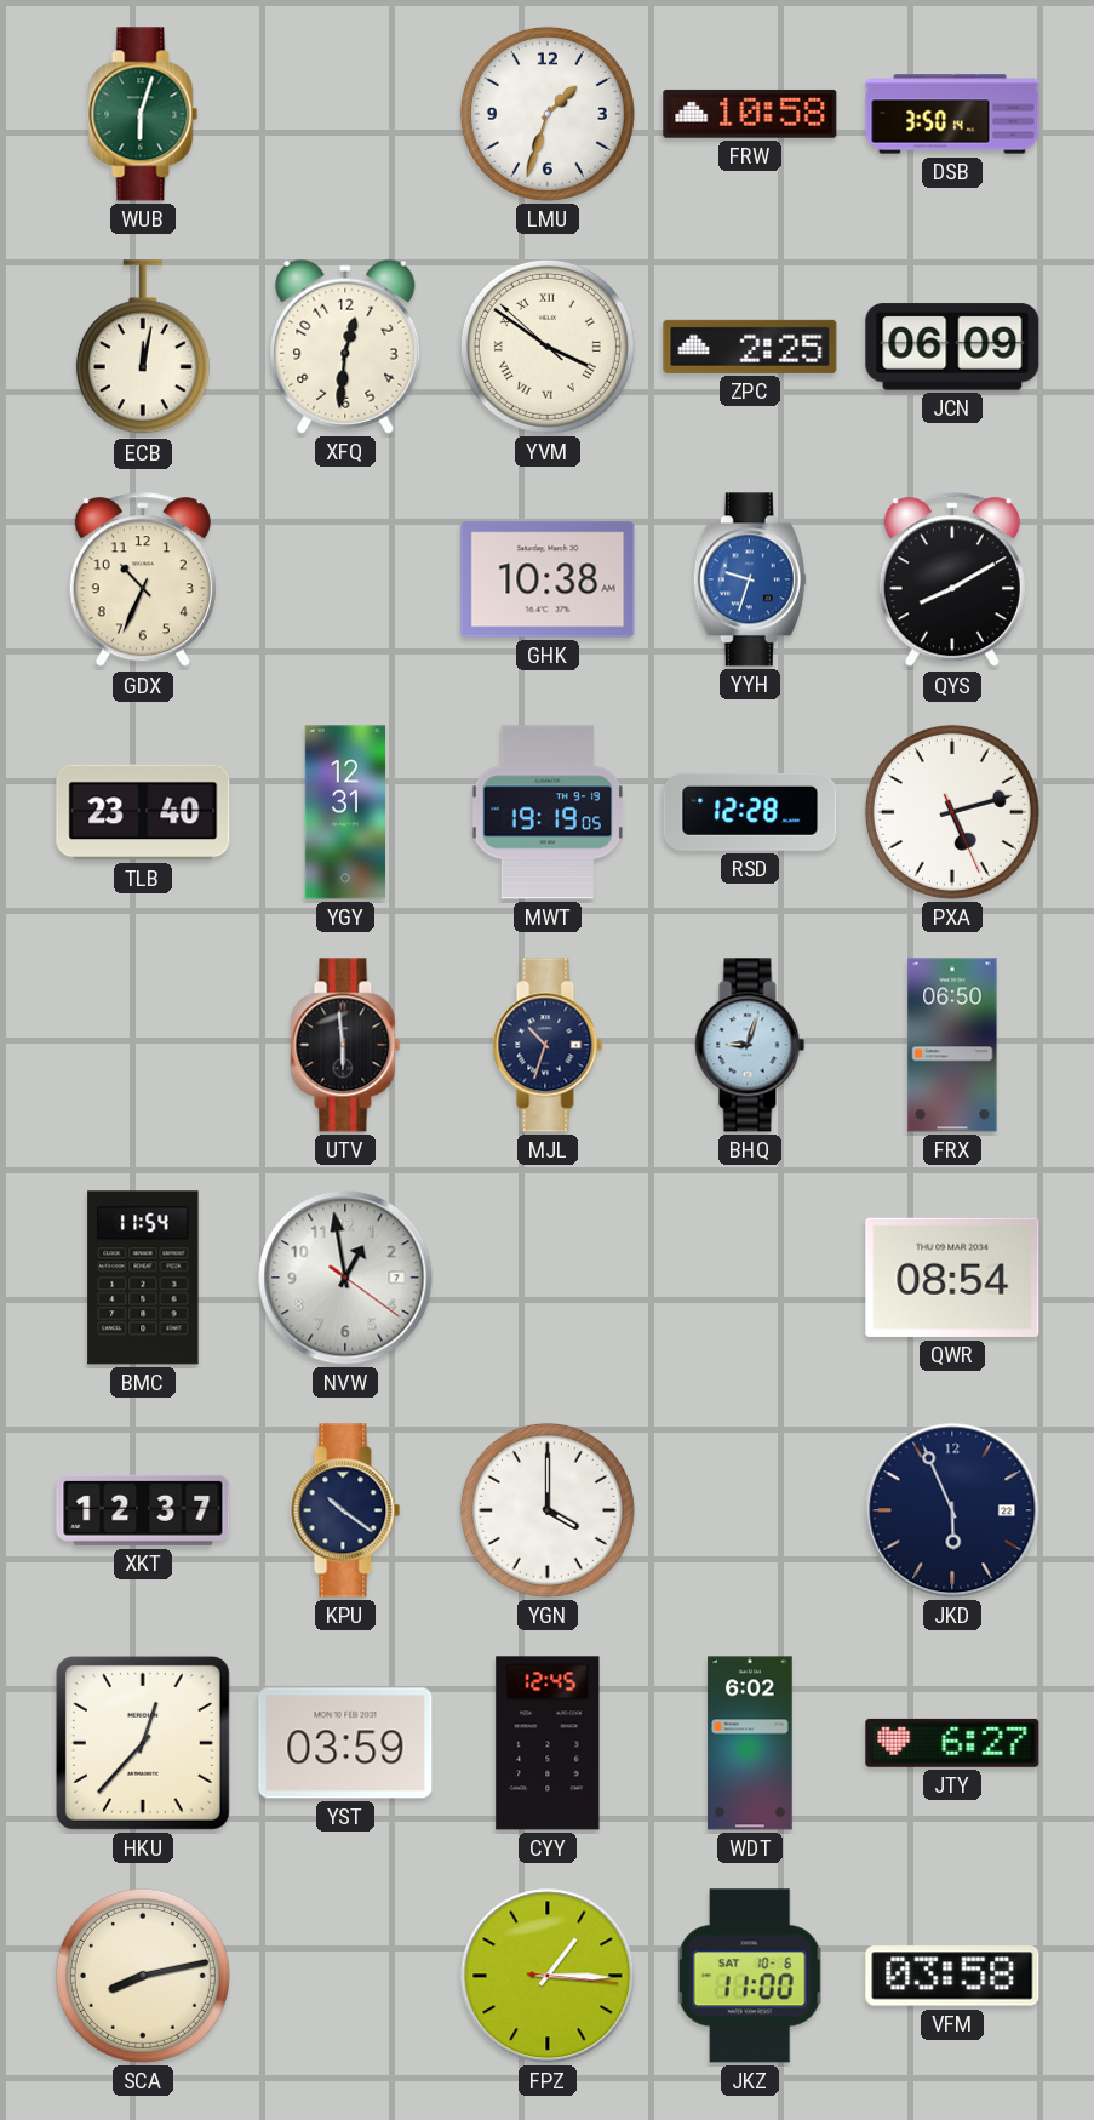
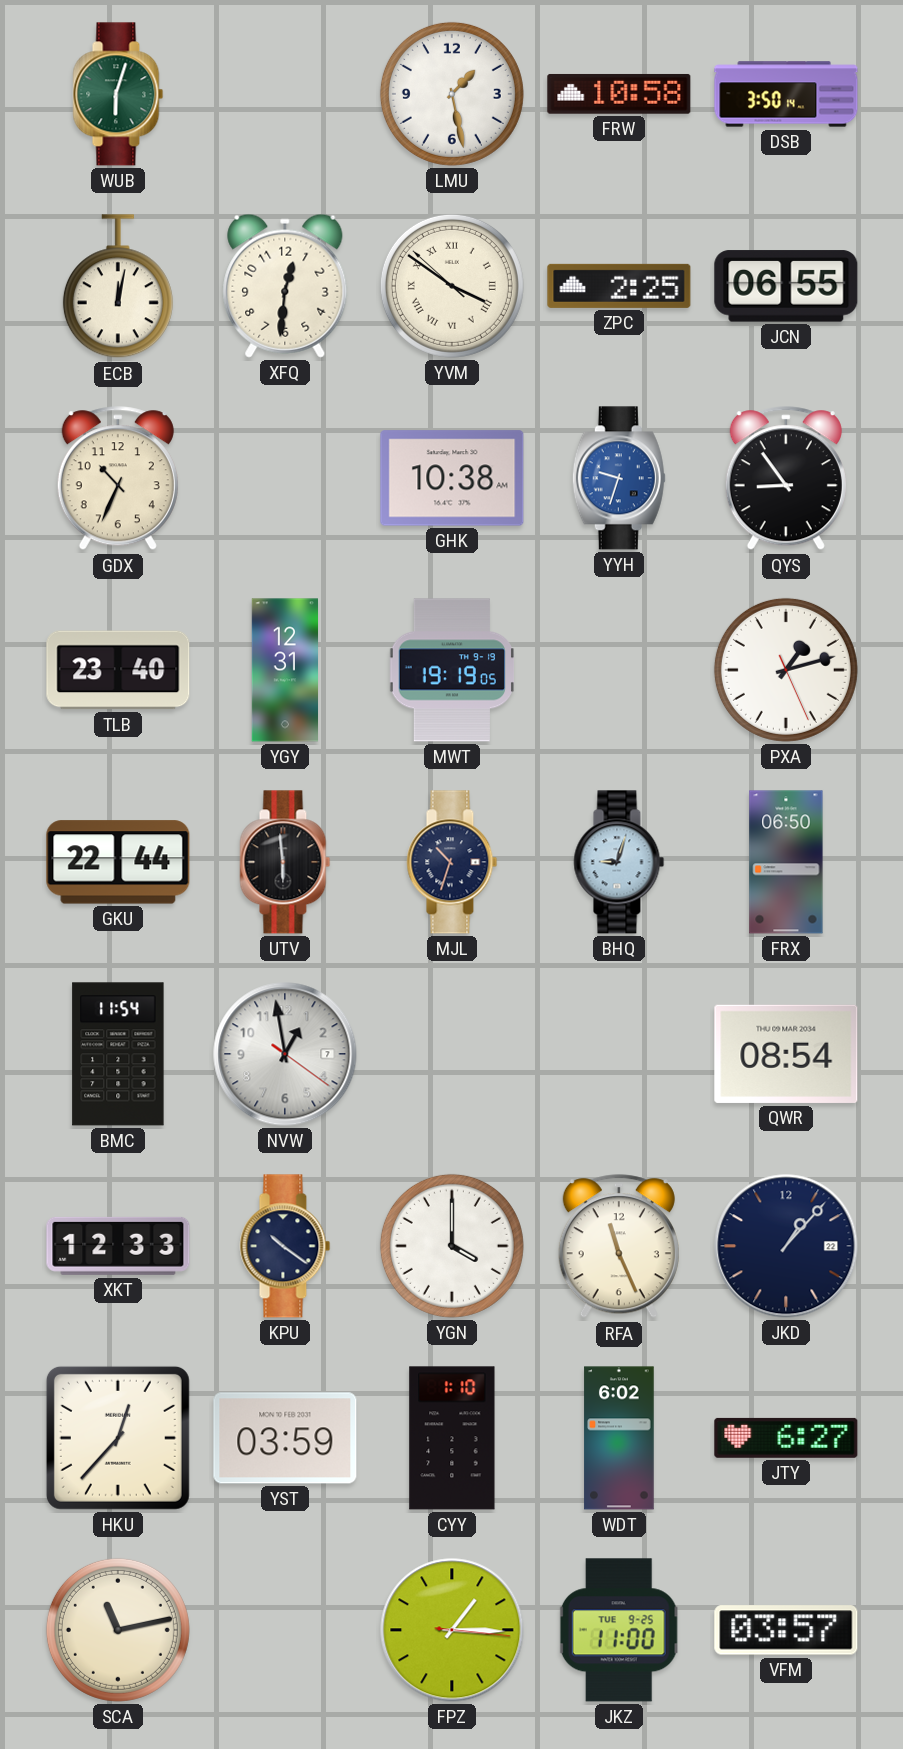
LMU: 1:33 -> 1:28 (452, 94)
JCN: 06:09 -> 06:55 (786, 286)
QYS: 8:10 -> 8:54 (786, 479)
RSD: 12:28 -> none (750, 812)
PXA: 5:12 -> 1:12 (786, 670)
GKU: none -> 22:44 (118, 862)
XKT: 12:37 -> 12:33 (118, 1246)
RFA: none -> 11:26 (619, 1247)
JKD: 5:56 -> 1:07 (786, 1246)
CYY: 12:45 -> 1:10 (452, 1438)
SCA: 8:13 -> 11:13 (118, 1630)
JKZ date: SAT 10-6 -> TUE 9-25 (619, 1630)
VFM: 03:58 -> 03:57 (786, 1630)
